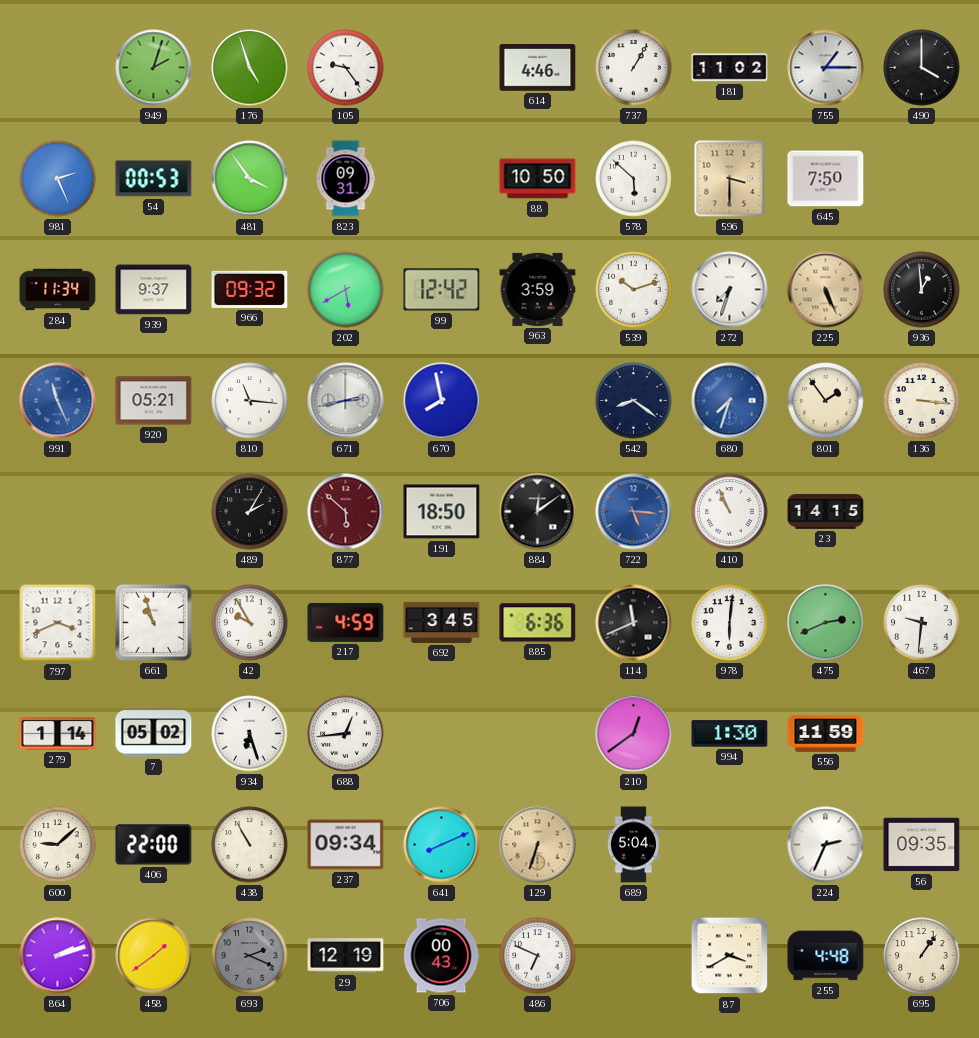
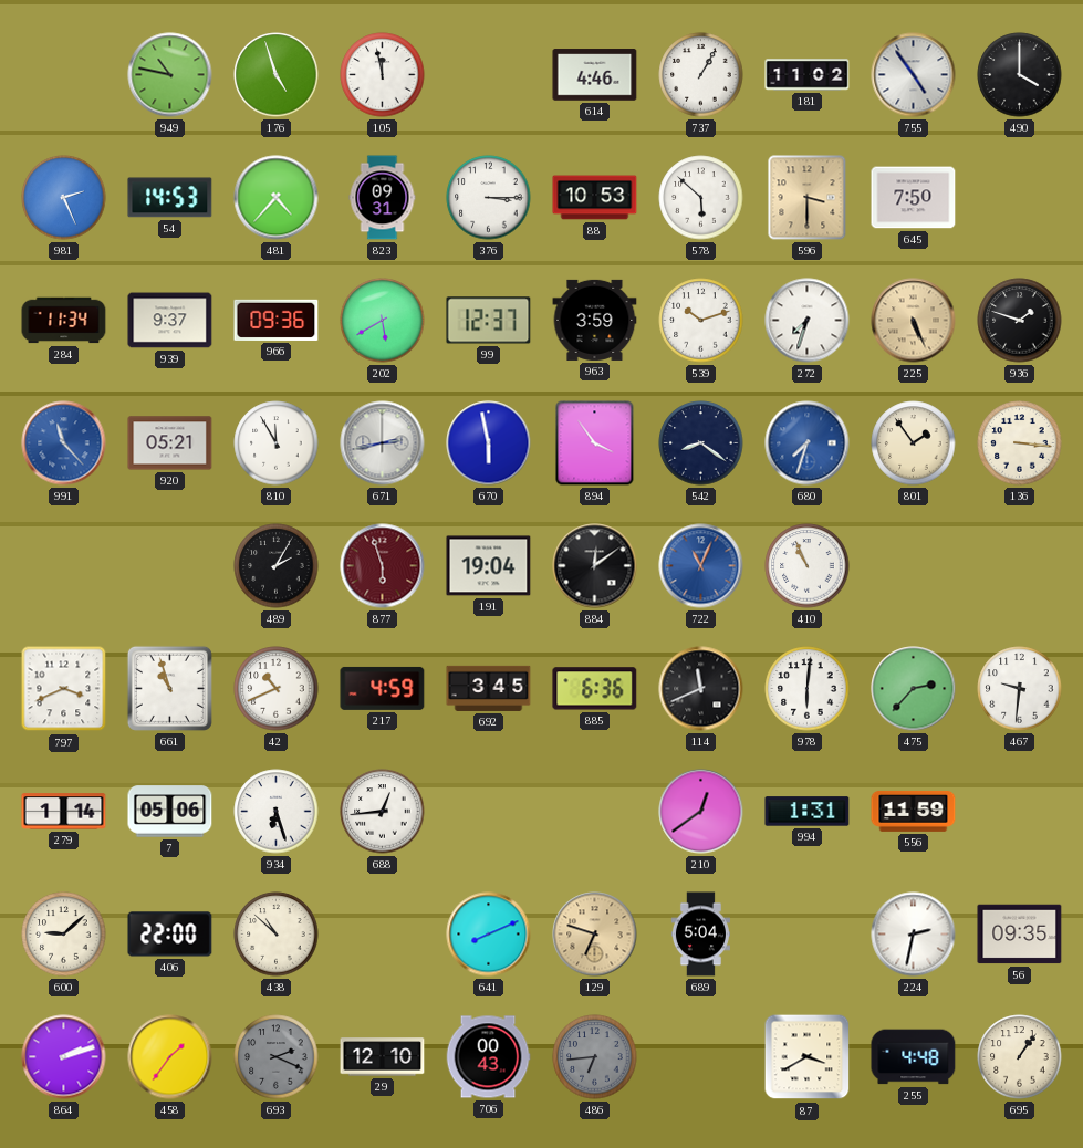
949: 2:03 -> 10:47 (170, 75)
105: 9:24 -> 11:58 (383, 75)
755: 1:15 -> 4:54 (914, 75)
54: 00:53 -> 14:53 (170, 198)
481: 3:54 -> 4:37 (277, 198)
376: none -> 3:15 (489, 198)
88: 10:50 -> 10:53 (595, 198)
966: 09:32 -> 09:36 (277, 320)
99: 12:42 -> 12:37 (489, 321)
936: 12:59 -> 1:48 (1020, 321)
991: 11:26 -> 11:23 (64, 443)
810: 11:16 -> 11:55 (277, 443)
670: 7:58 -> 5:58 (489, 443)
894: none -> 3:54 (595, 443)
877: 5:52 -> 5:57 (383, 566)
191: 18:50 -> 19:04 (489, 566)
722: 5:16 -> 11:04 (701, 566)
23: 14:15 -> none (826, 512)
42: 9:55 -> 10:41 (277, 689)
475: 2:41 -> 2:37 (914, 689)
7: 05:02 -> 05:06 (170, 812)
994: 1:30 -> 1:31 (808, 812)
438: 10:55 -> 10:52 (277, 935)
237: 09:34 -> none (346, 845)
129: 6:33 -> 6:48 (595, 935)
224: 2:34 -> 2:32 (914, 935)
458: 1:39 -> 1:36 (170, 1057)
29: 12:19 -> 12:10 (383, 1057)
486: 6:49 -> 6:44 (595, 1057)
486 dial: white -> grey (595, 1057)
